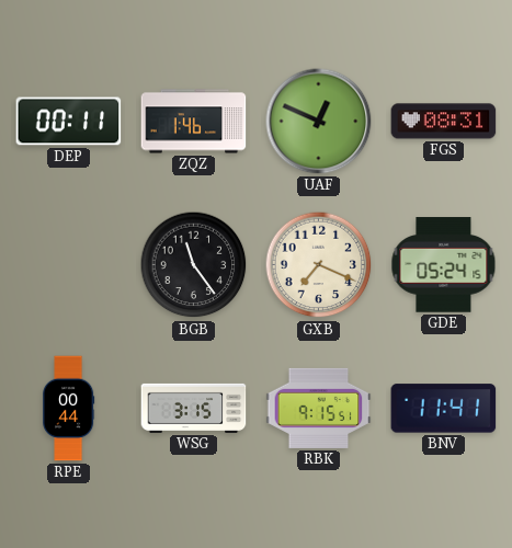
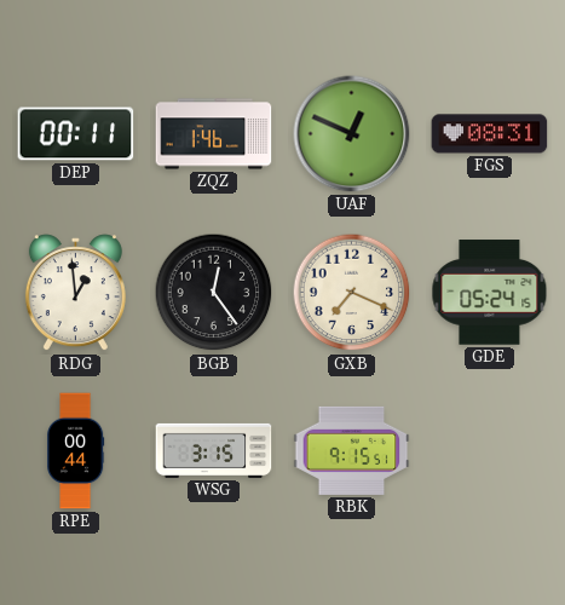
RDG: none -> 12:59 (75, 293)
BGB: 11:24 -> 12:24 (214, 293)
BNV: 11:41 -> none (444, 409)
